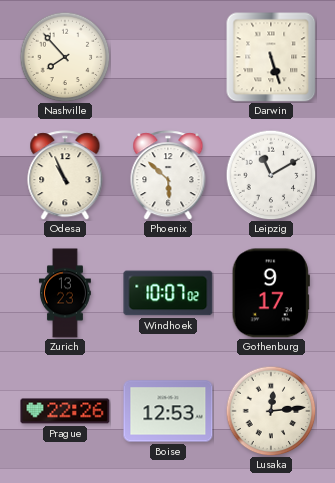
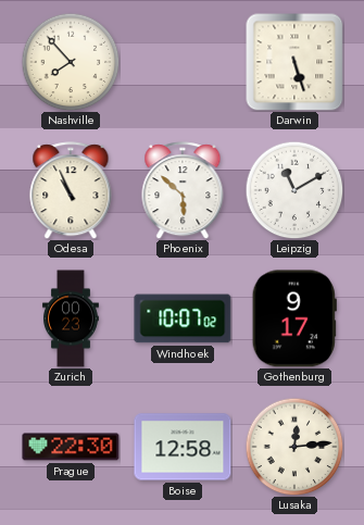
Zurich: 13:23 -> 00:23 (71, 318)
Prague: 22:26 -> 22:30 (71, 447)
Boise: 12:53 -> 12:58 (183, 447)
